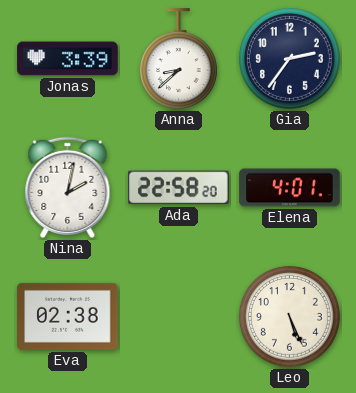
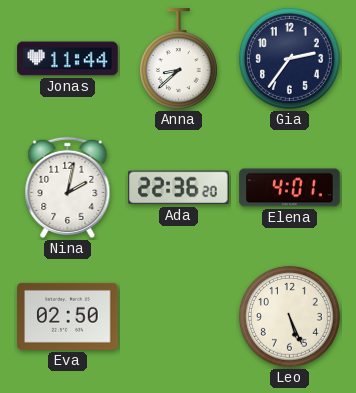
Jonas: 3:39 -> 11:44 (68, 59)
Ada: 22:58 -> 22:36 (179, 188)
Eva: 02:38 -> 02:50 (68, 316)
